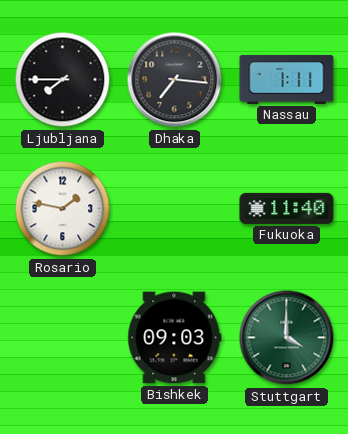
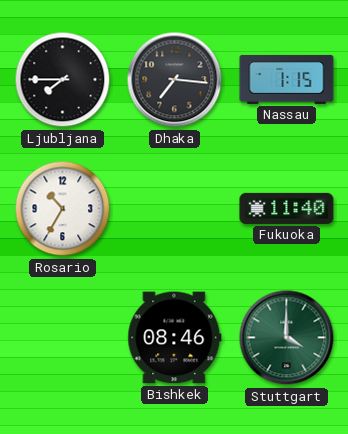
Nassau: 1:11 -> 1:15 (287, 79)
Rosario: 1:47 -> 10:35 (63, 209)
Bishkek: 09:03 -> 08:46 (175, 338)
